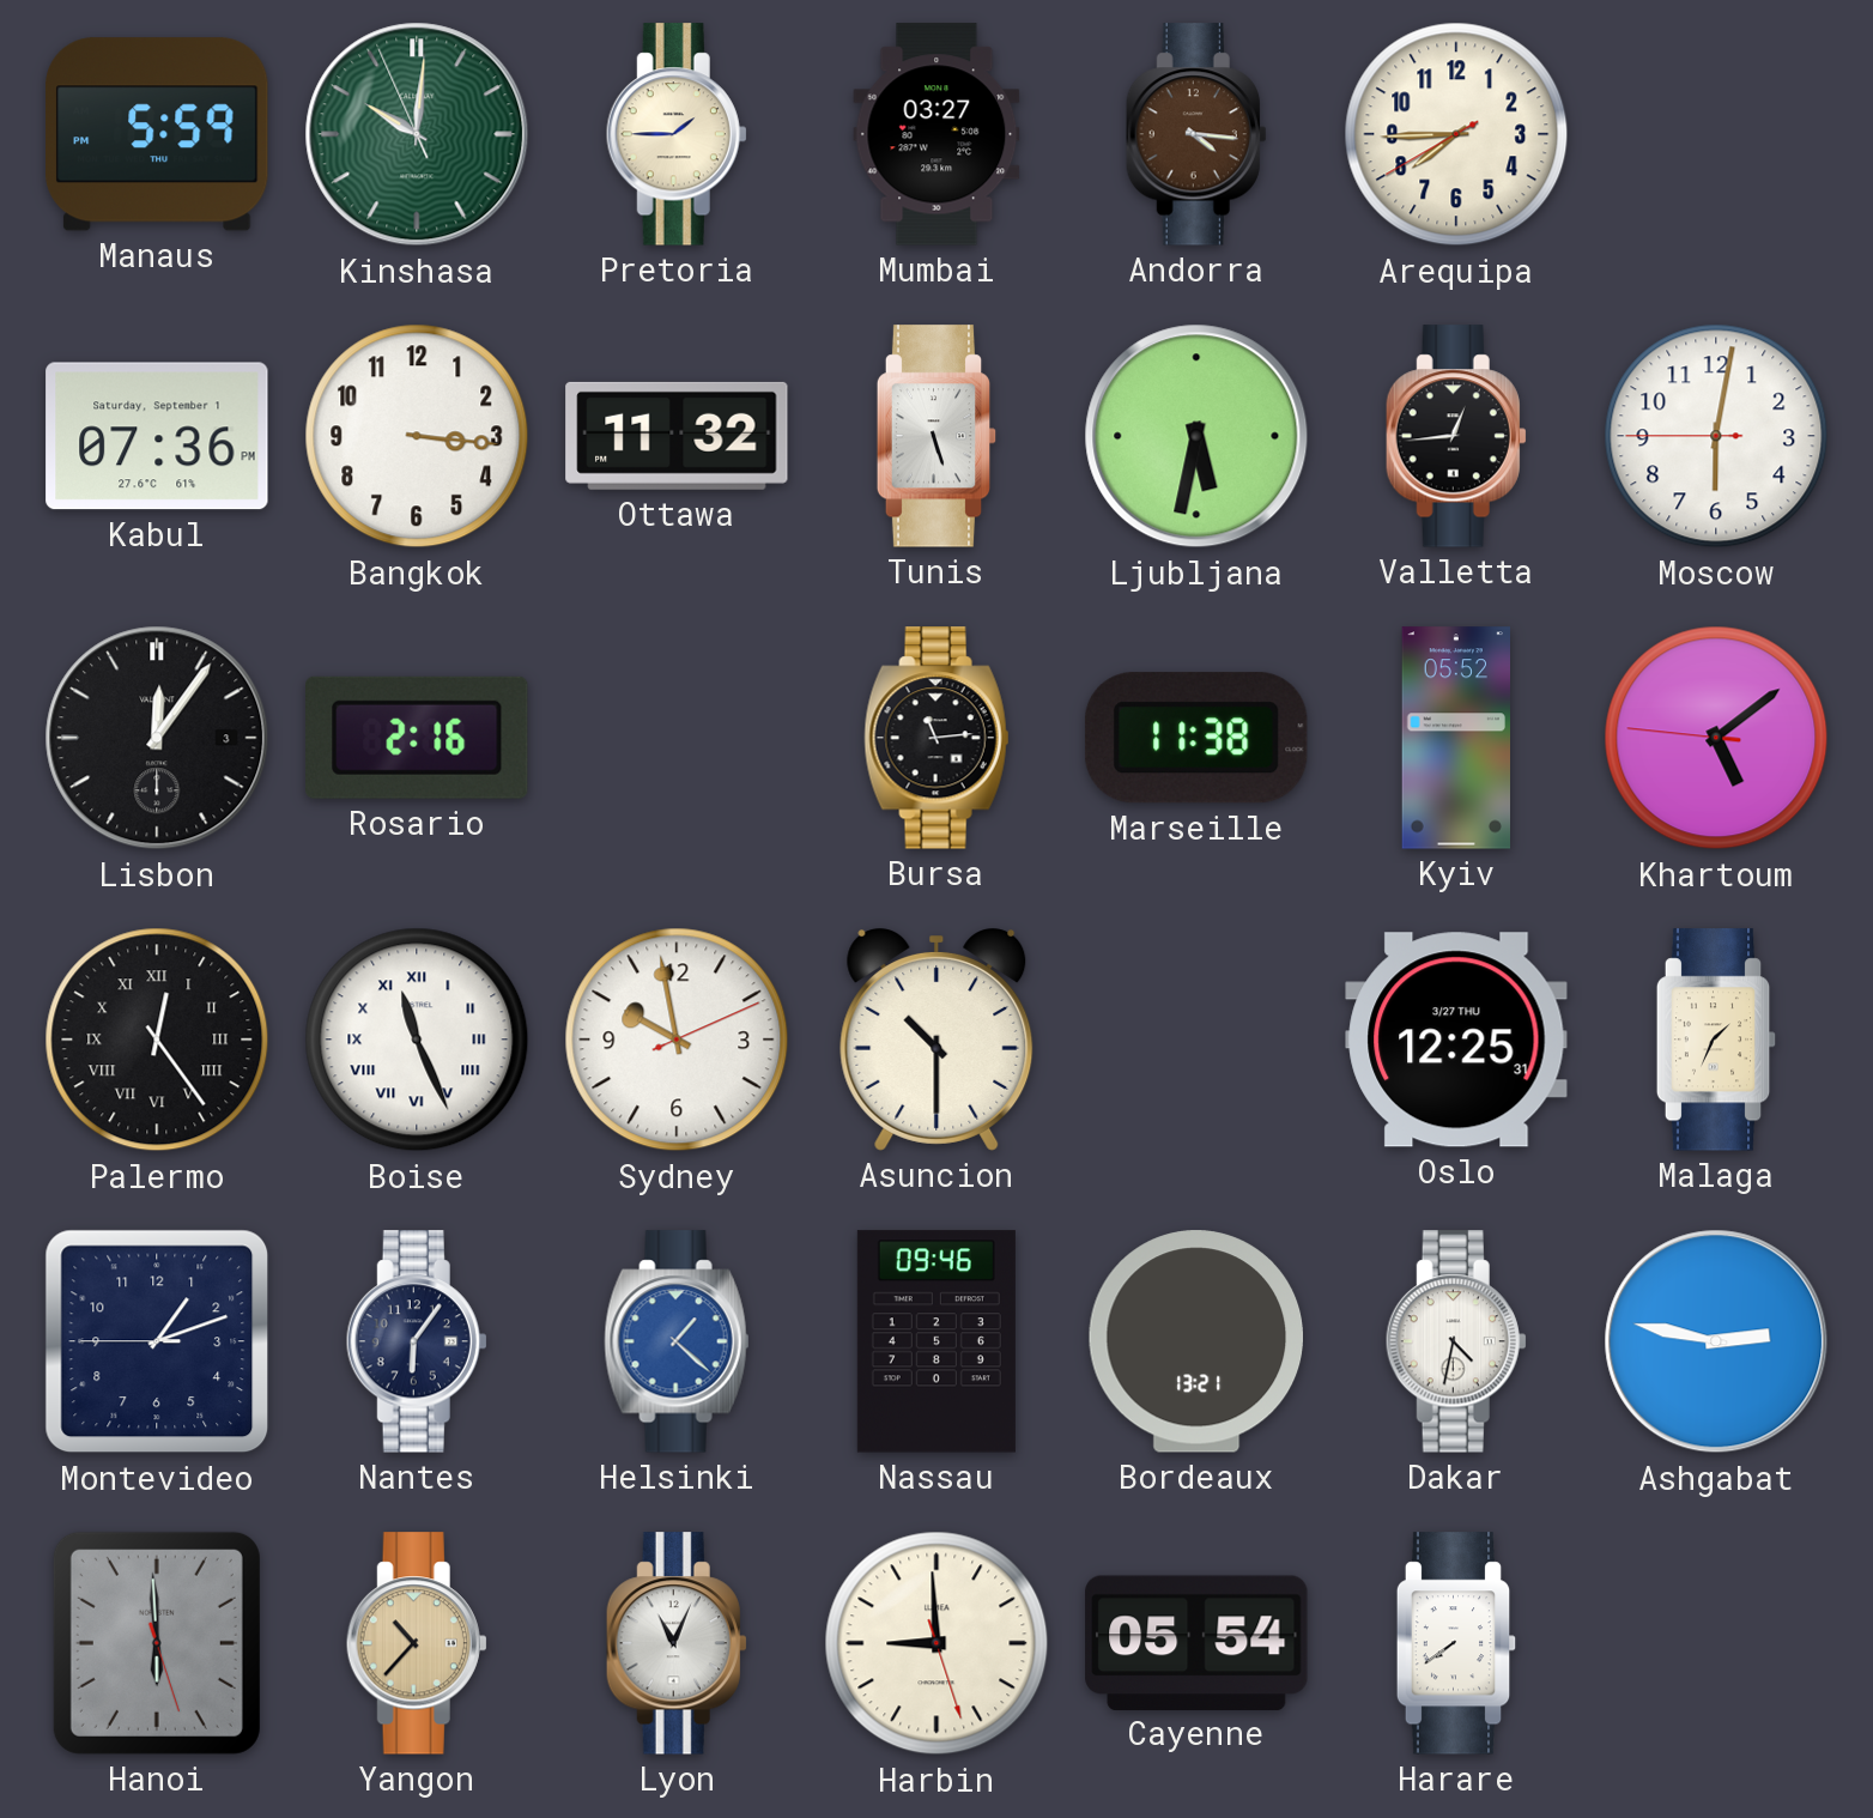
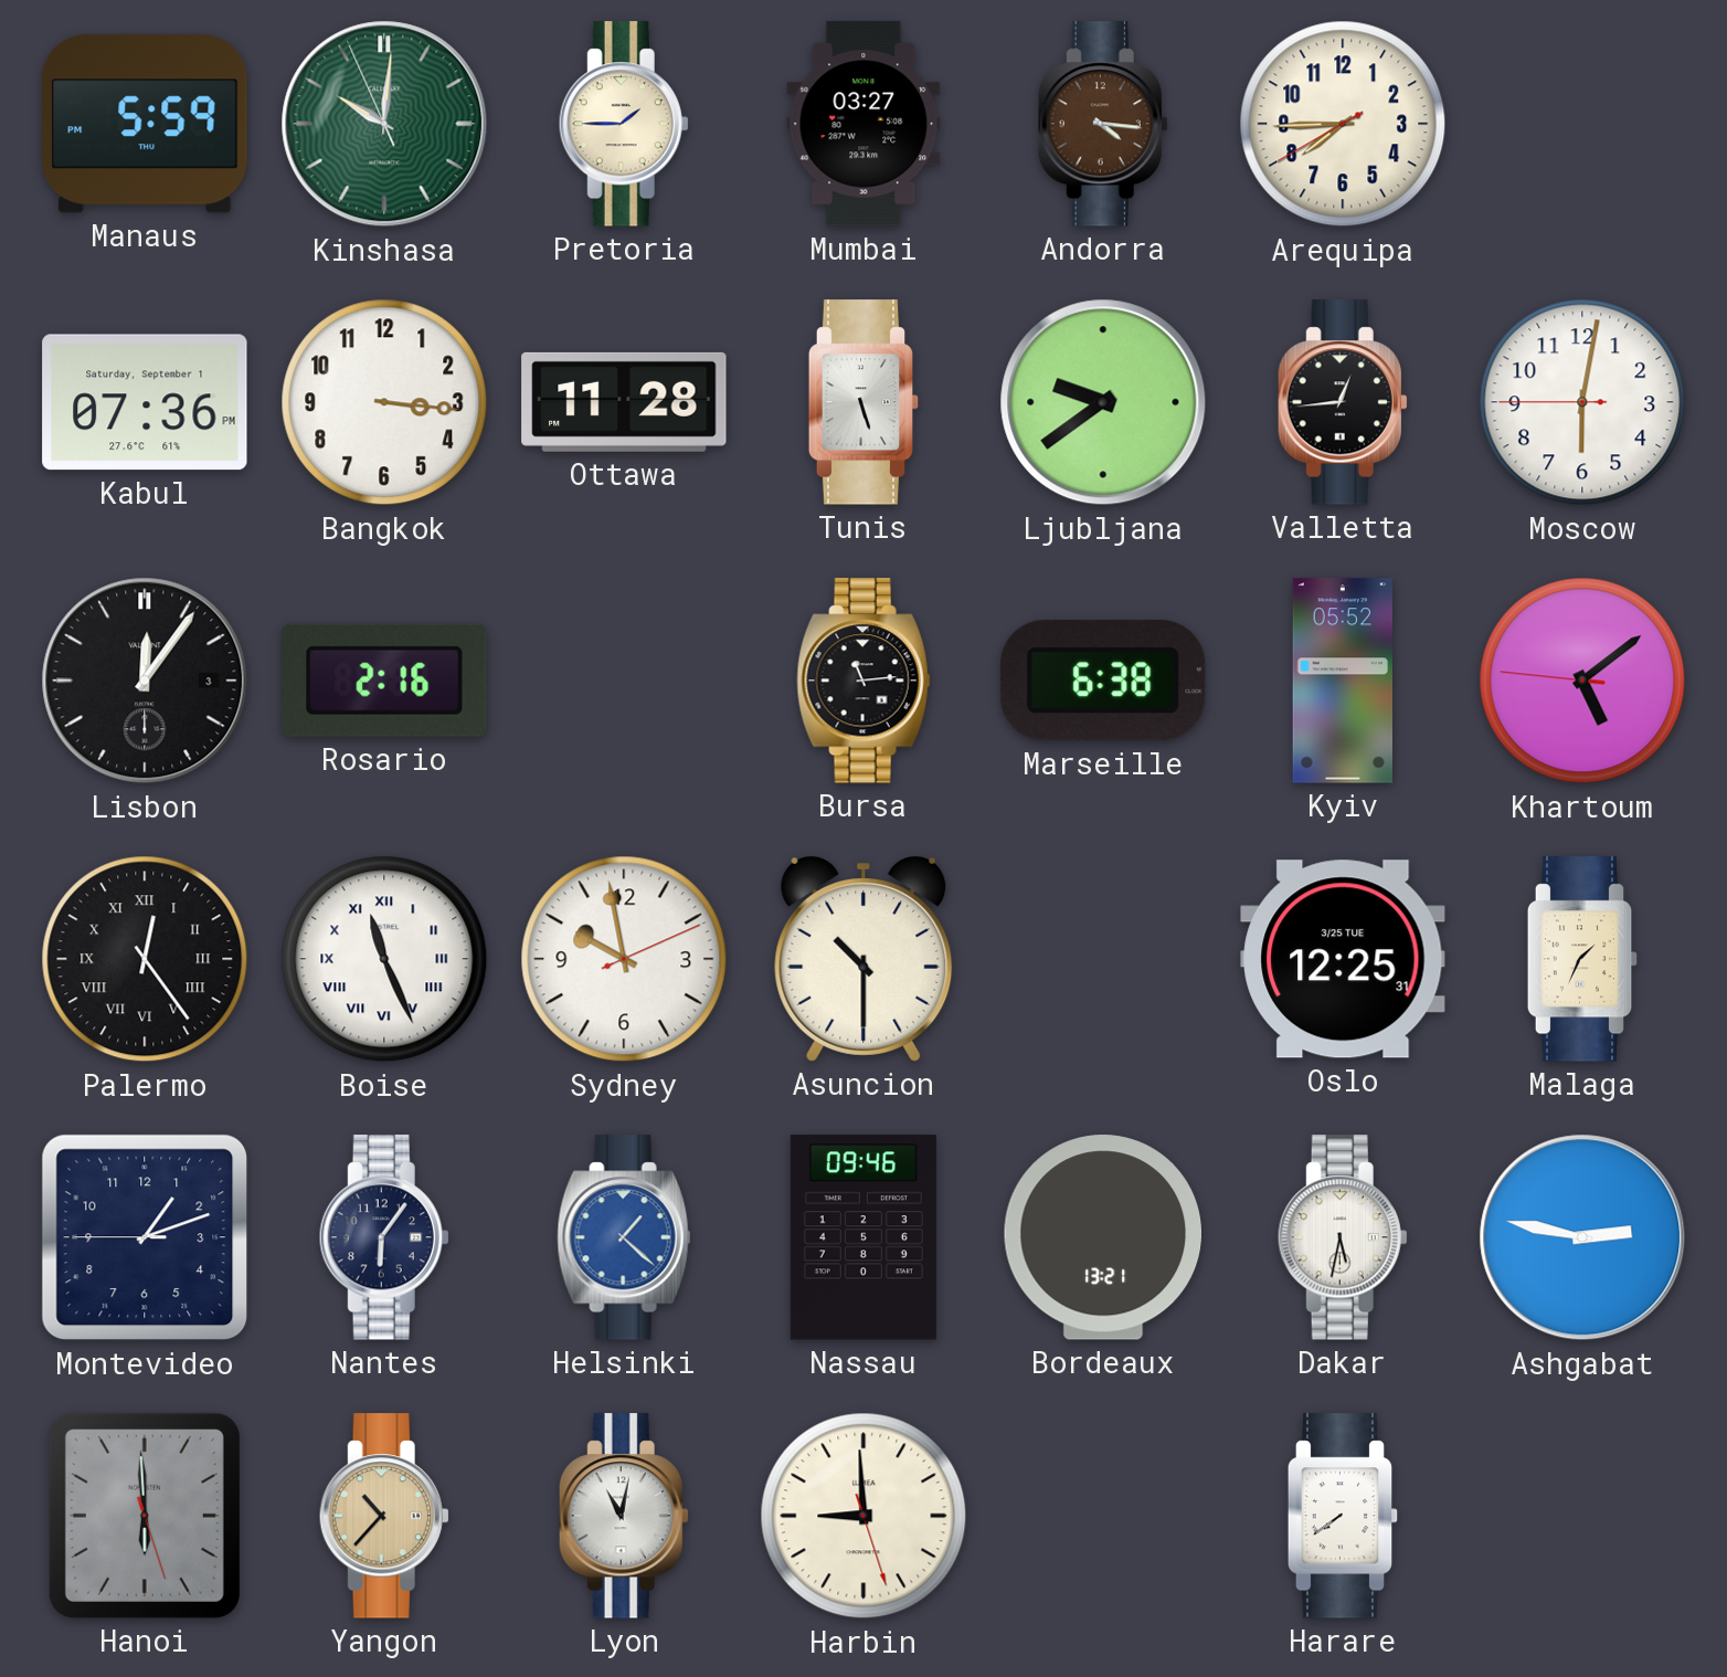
Ottawa: 11:32 -> 11:28 (624, 402)
Ljubljana: 5:32 -> 9:39 (1103, 402)
Marseille: 11:38 -> 6:38 (1103, 681)
Oslo date: 3/27 THU -> 3/25 TUE (1343, 959)
Dakar: 4:32 -> 5:32 (1343, 1237)
Lyon: 11:04 -> 11:02 (624, 1516)
Cayenne: 05:54 -> none (1196, 1642)
